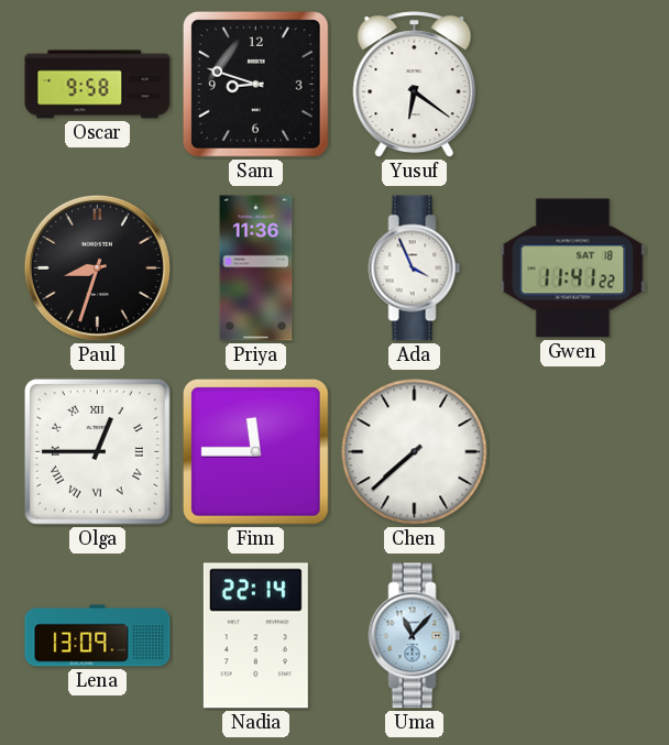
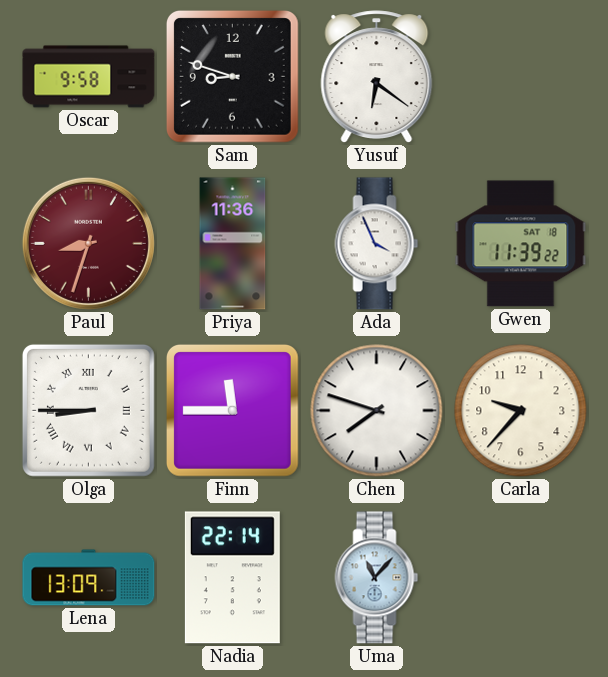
Paul dial: black -> burgundy (88, 243)
Gwen: 11:41 -> 11:39 (521, 244)
Olga: 12:45 -> 8:45 (88, 410)
Chen: 7:38 -> 7:48 (377, 411)
Carla: none -> 9:37 (521, 411)
